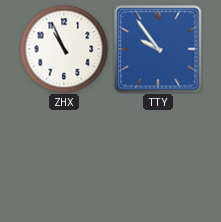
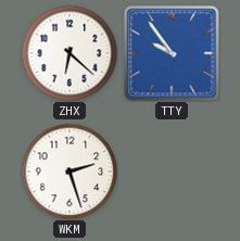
ZHX: 10:56 -> 6:22 (70, 53)
WKM: none -> 2:27 (70, 172)
